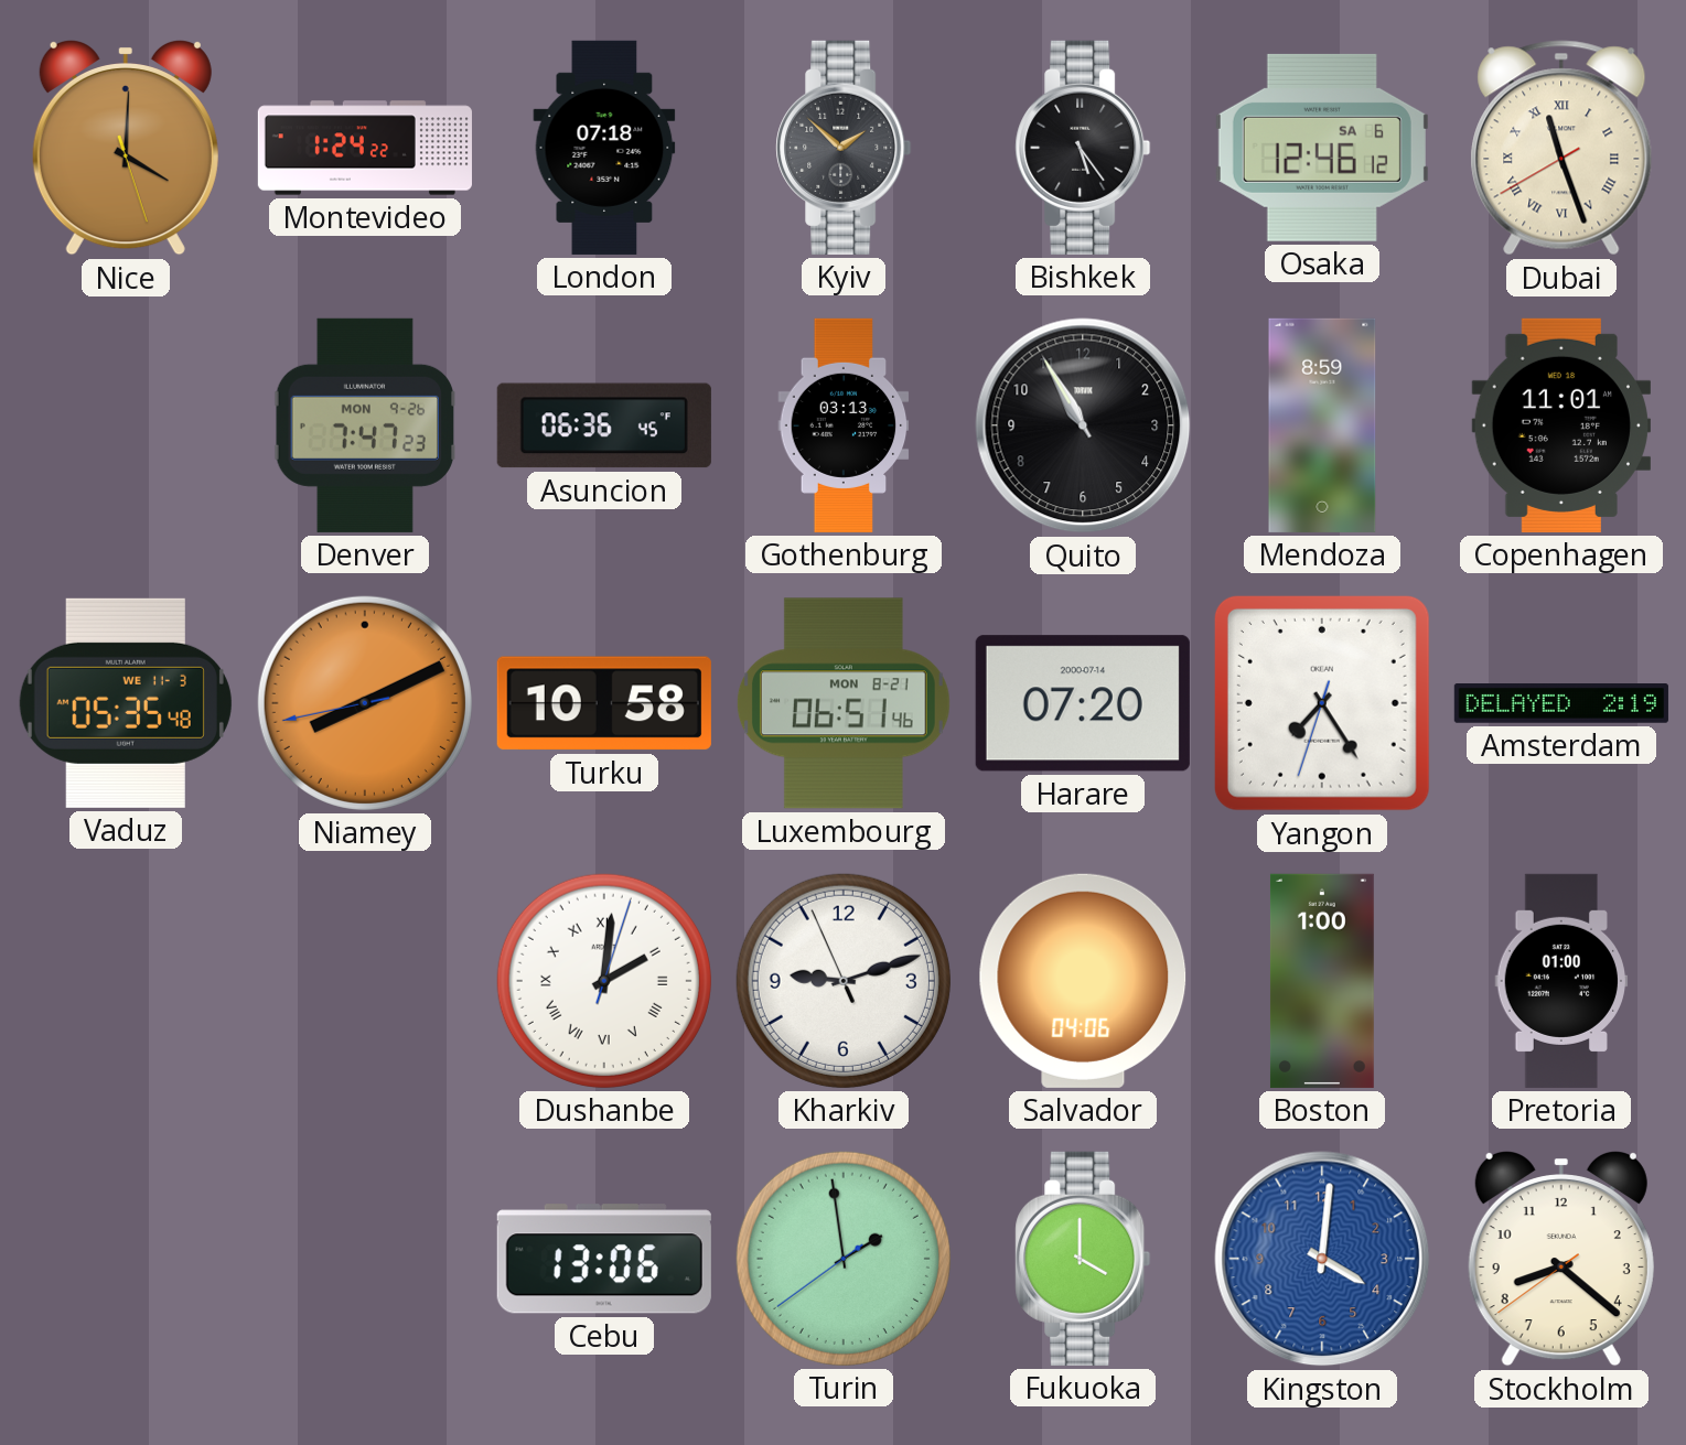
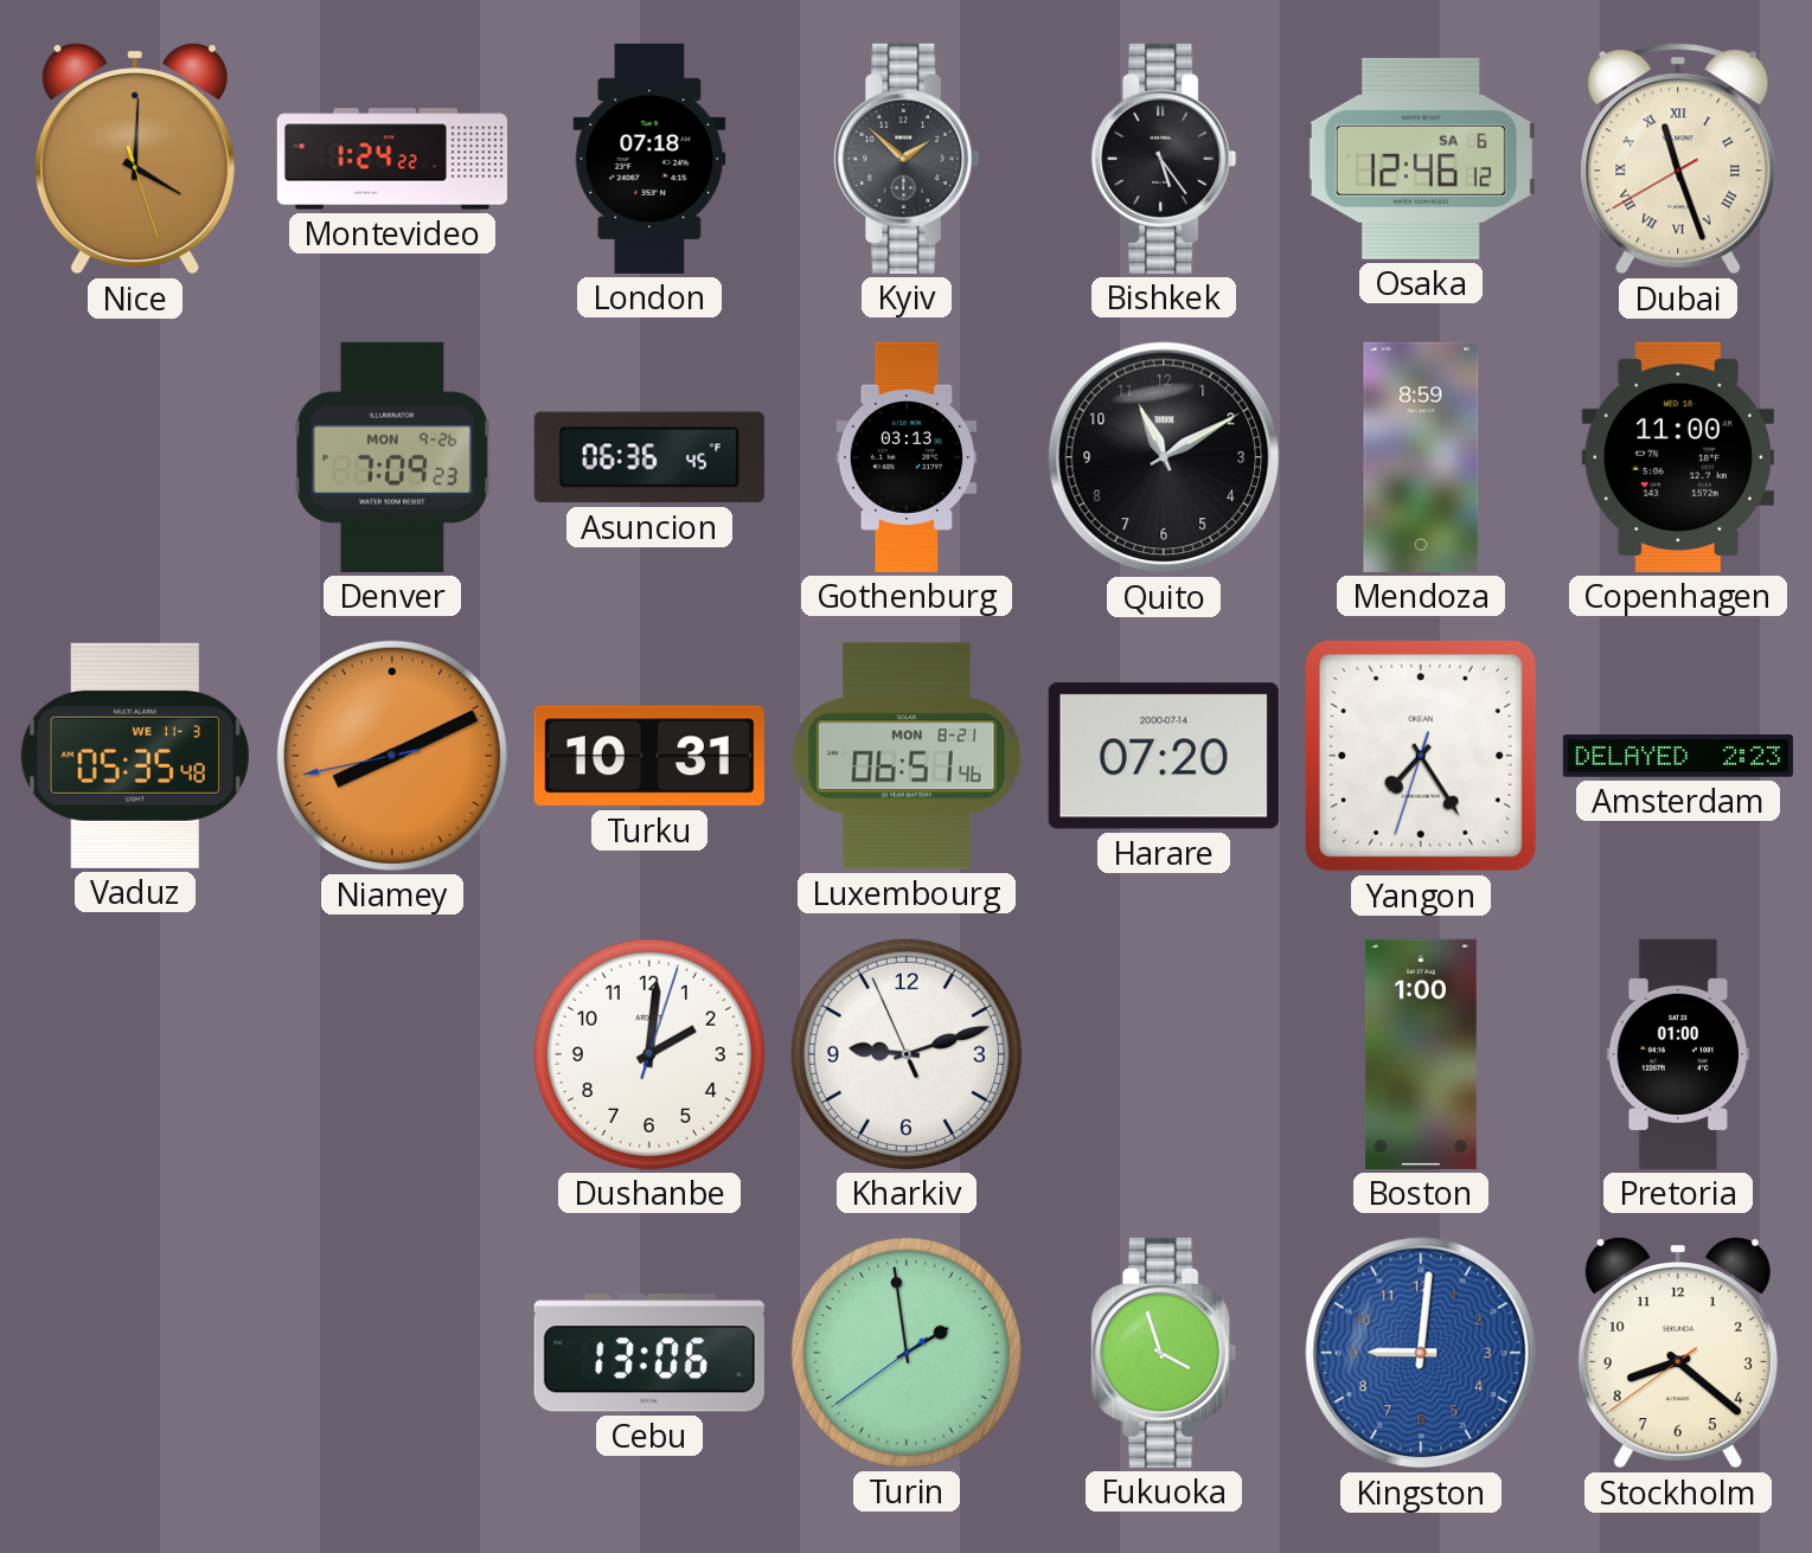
Denver: 7:47 -> 7:09 (391, 457)
Quito: 10:55 -> 11:10 (1164, 457)
Copenhagen: 11:01 -> 11:00 (1677, 457)
Turku: 10:58 -> 10:31 (649, 756)
Amsterdam: 2:19 -> 2:23 (1678, 757)
Dushanbe numerals: Roman -> Arabic (649, 1054)
Salvador: 04:06 -> none (1083, 981)
Fukuoka: 4:00 -> 3:57 (1164, 1353)
Kingston: 4:01 -> 9:01 (1421, 1353)
